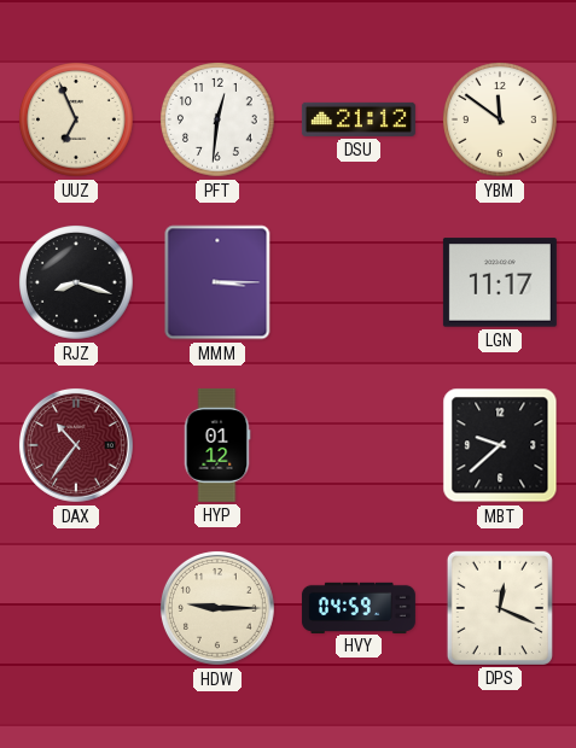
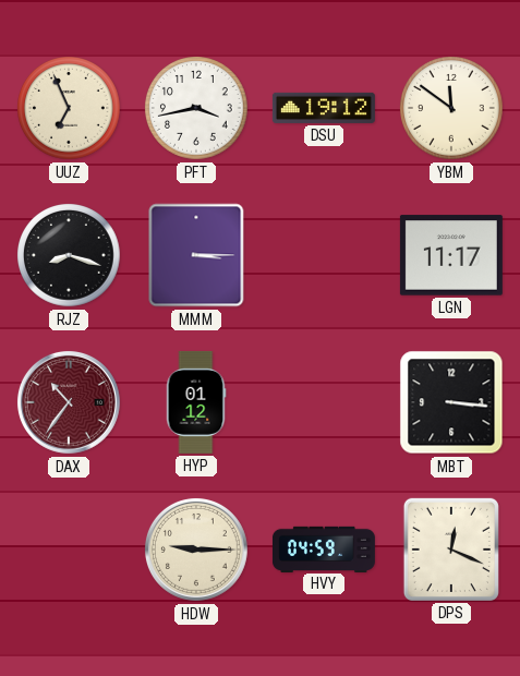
PFT: 12:31 -> 3:43 (196, 108)
DSU: 21:12 -> 19:12 (324, 108)
MBT: 9:38 -> 3:16 (451, 402)
